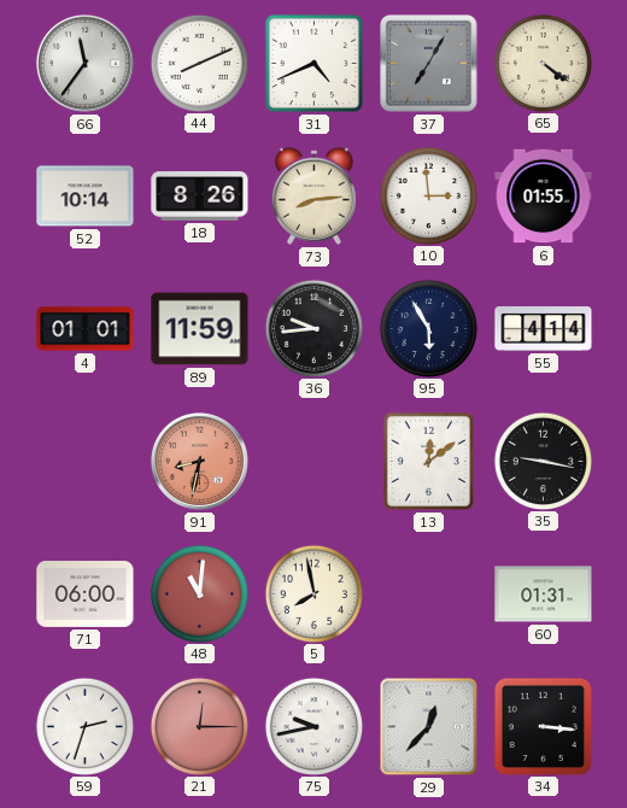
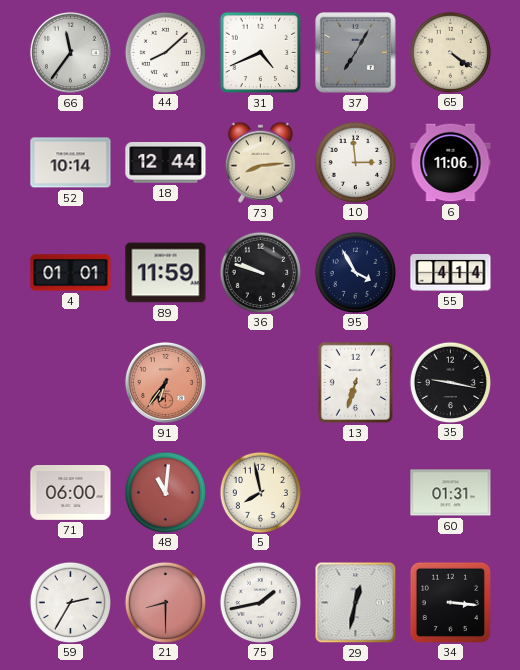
44: 8:11 -> 8:08 (165, 52)
18: 8:26 -> 12:44 (166, 163)
6: 01:55 -> 11:06 (451, 163)
36: 9:44 -> 9:48 (260, 272)
95: 5:55 -> 3:55 (355, 272)
91: 8:32 -> 6:36 (165, 382)
13: 12:09 -> 6:33 (355, 382)
59: 2:33 -> 2:35 (70, 602)
21: 12:15 -> 8:30 (165, 602)
75: 9:43 -> 1:43 (260, 602)
29: 12:37 -> 12:32 (356, 603)
